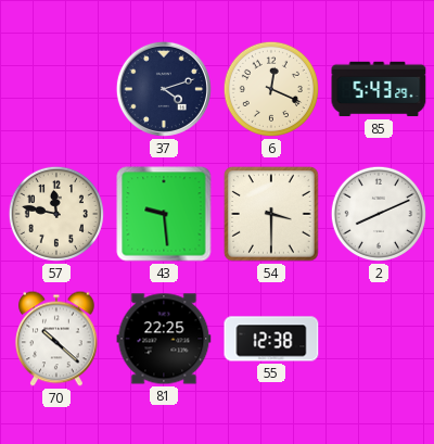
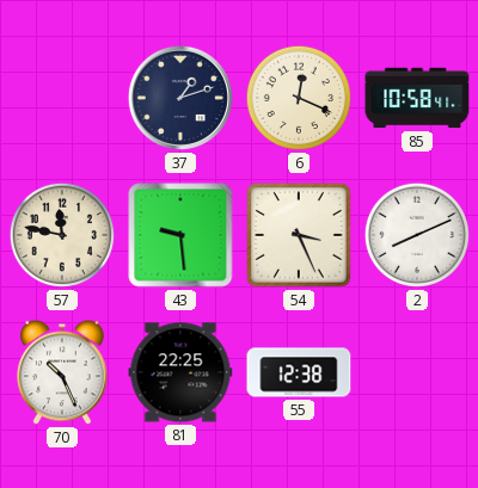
37: 4:12 -> 1:12 (180, 98)
85: 5:43 -> 10:58 (417, 98)
54: 3:30 -> 3:26 (300, 236)
70: 10:22 -> 10:26 (62, 372)
